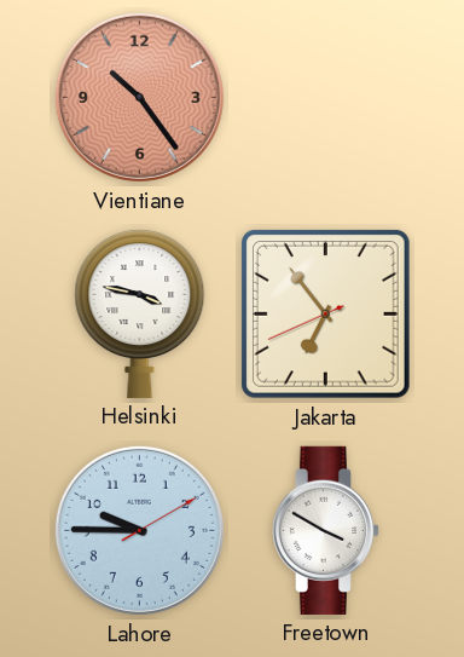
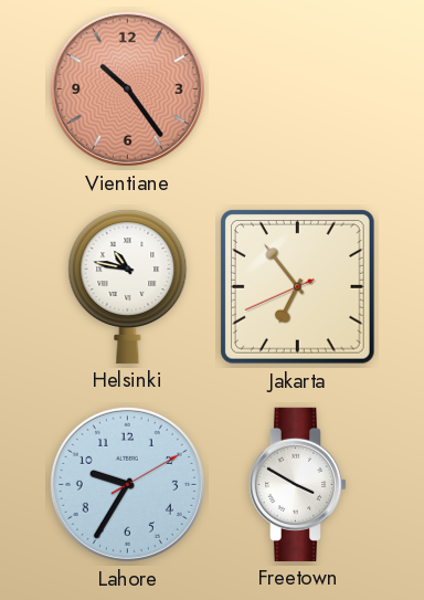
Helsinki: 3:47 -> 10:47 (128, 286)
Lahore: 9:45 -> 9:35 (127, 484)
